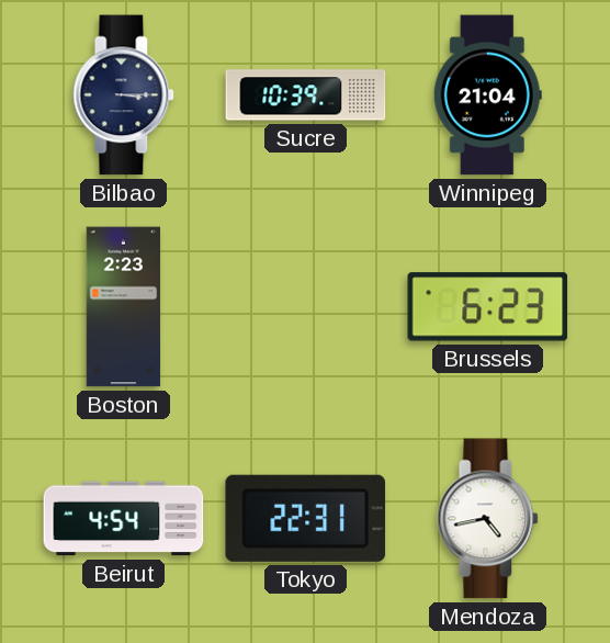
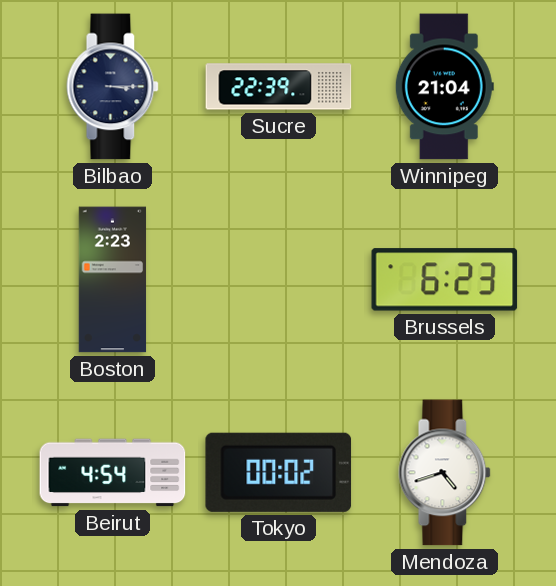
Sucre: 10:39 -> 22:39 (279, 87)
Tokyo: 22:31 -> 00:02 (279, 472)
Mendoza: 4:43 -> 4:42 (445, 473)
